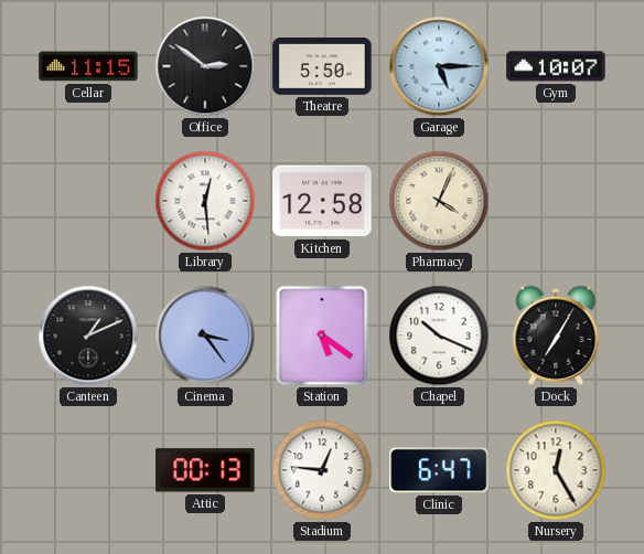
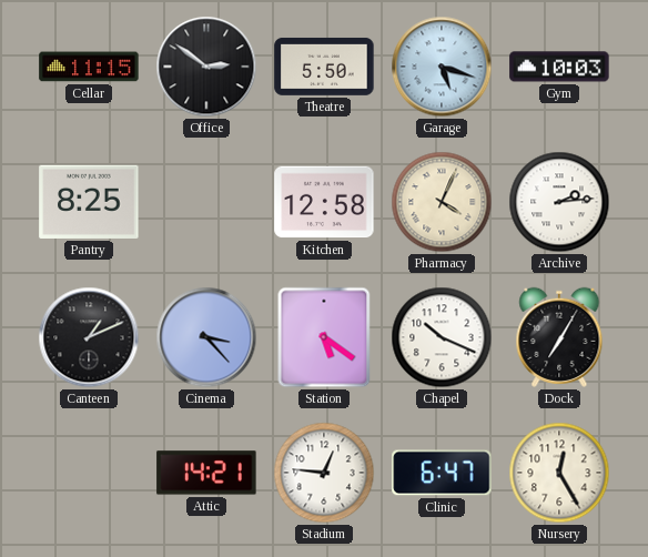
Garage: 5:15 -> 5:18 (442, 67)
Gym: 10:07 -> 10:03 (559, 67)
Pantry: none -> 8:25 (89, 202)
Library: 12:29 -> none (205, 201)
Archive: none -> 2:14 (559, 202)
Cinema: 3:24 -> 3:23 (206, 337)
Attic: 00:13 -> 14:21 (206, 473)
